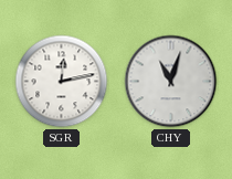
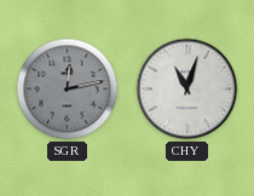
SGR dial: white -> grey (68, 90)
